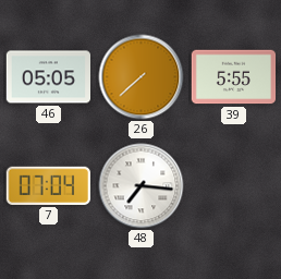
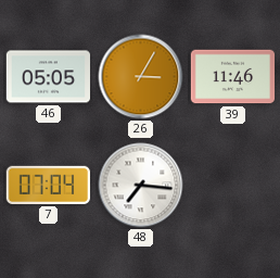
26: 7:38 -> 3:05 (141, 77)
39: 5:55 -> 11:46 (233, 77)
